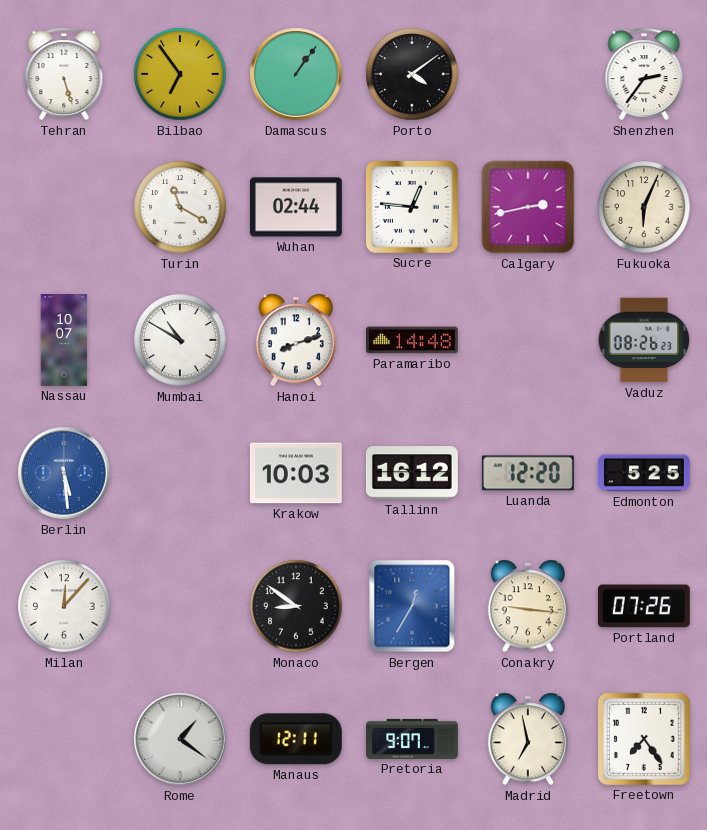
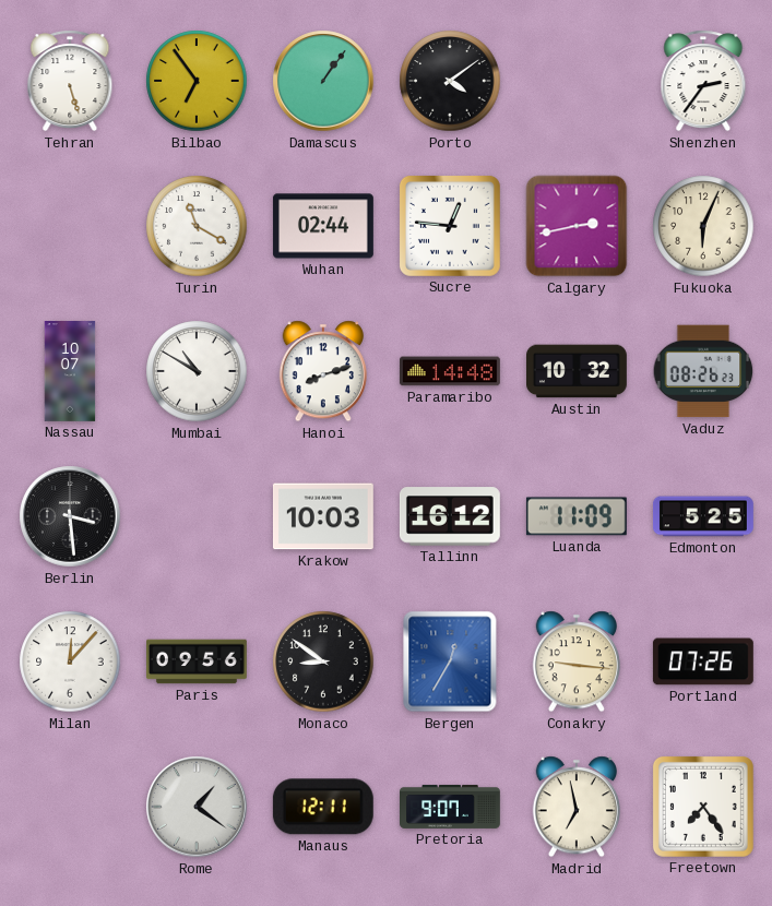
Austin: none -> 10:32 (578, 371)
Berlin: 5:29 -> 3:29 (70, 516)
Berlin dial: blue -> black (70, 516)
Luanda: 12:20 -> 11:09 (577, 516)
Paris: none -> 09:56 (198, 661)
